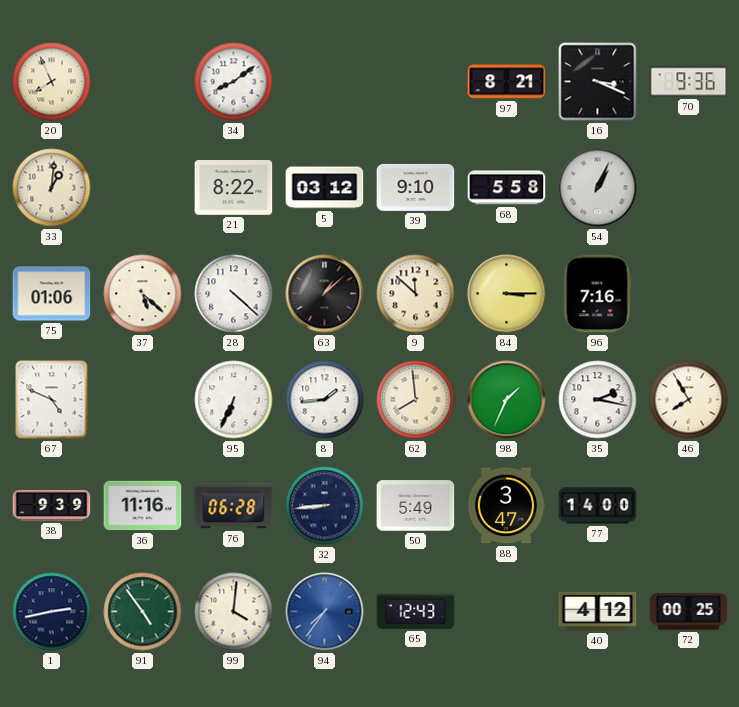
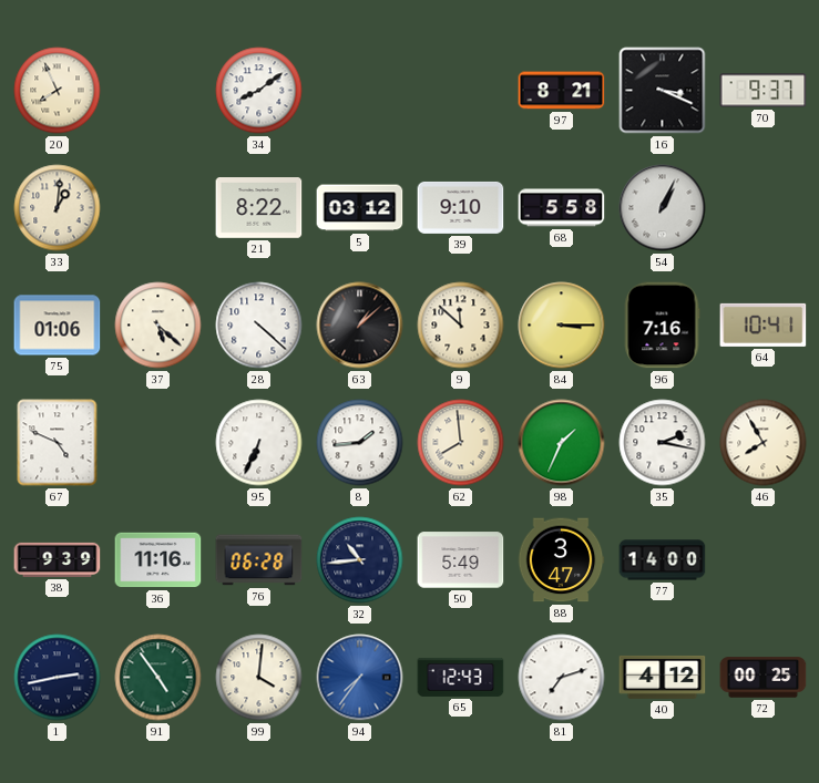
70: 9:36 -> 9:37 (764, 91)
64: none -> 10:41 (764, 324)
32: 8:44 -> 10:44 (360, 560)
81: none -> 7:12 (562, 678)
